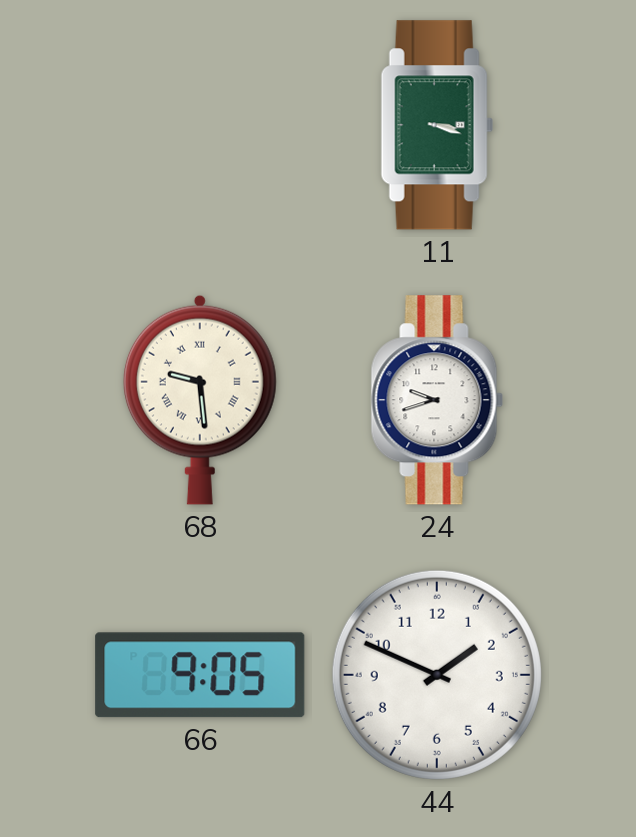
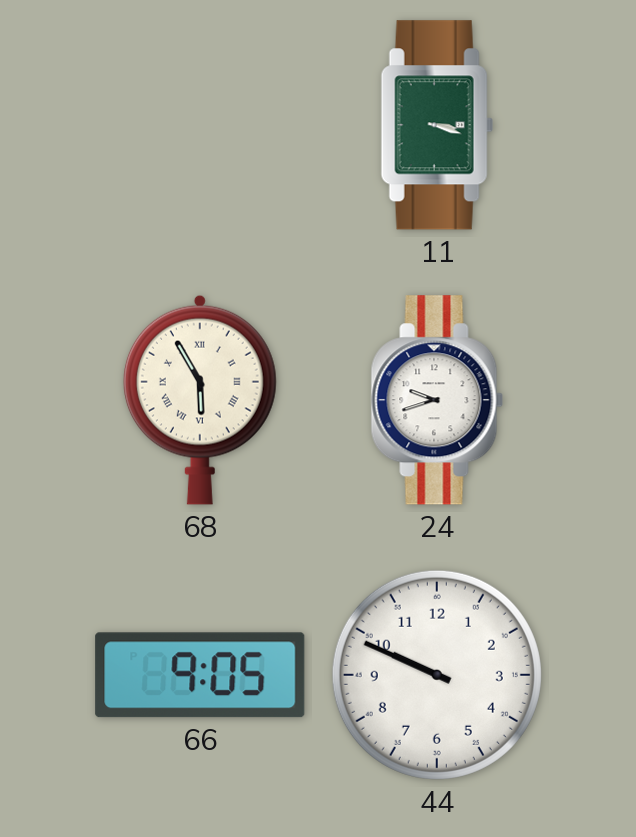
68: 9:29 -> 5:55 (200, 400)
44: 1:49 -> 9:49 (437, 675)
